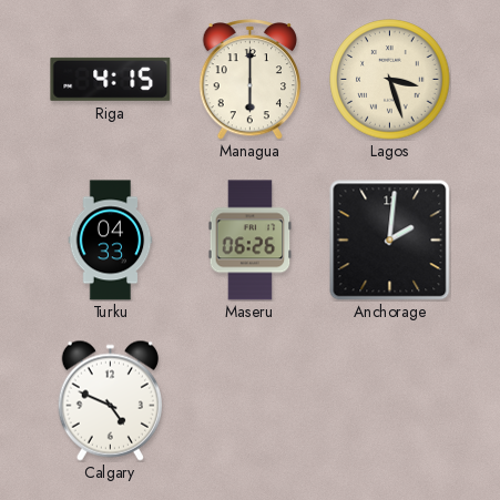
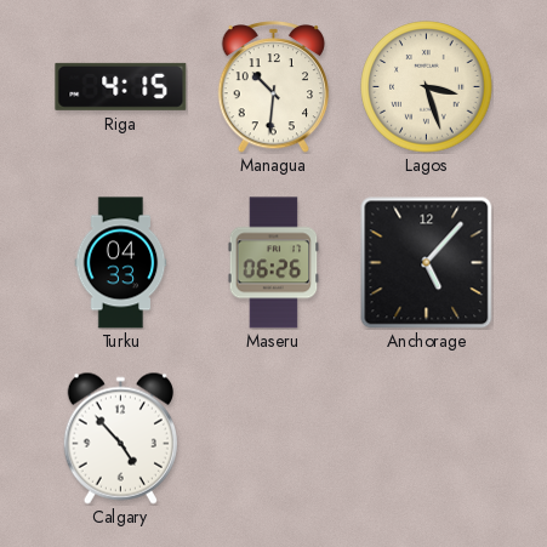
Managua: 6:00 -> 10:31 (274, 87)
Anchorage: 2:01 -> 5:07 (426, 262)
Calgary: 4:49 -> 4:53 (120, 438)
